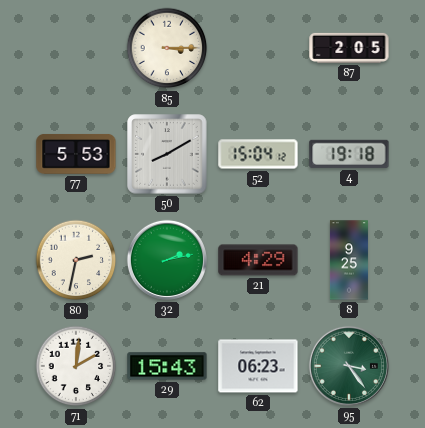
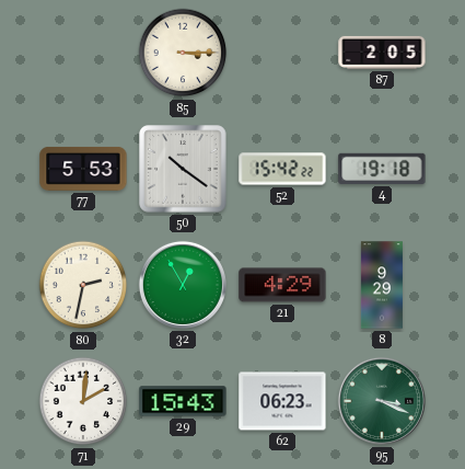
50: 8:10 -> 10:21 (183, 169)
52: 15:04 -> 15:42 (282, 169)
32: 2:13 -> 12:55 (183, 285)
8: 9:25 -> 9:29 (382, 285)
95: 3:24 -> 3:19 (382, 401)
